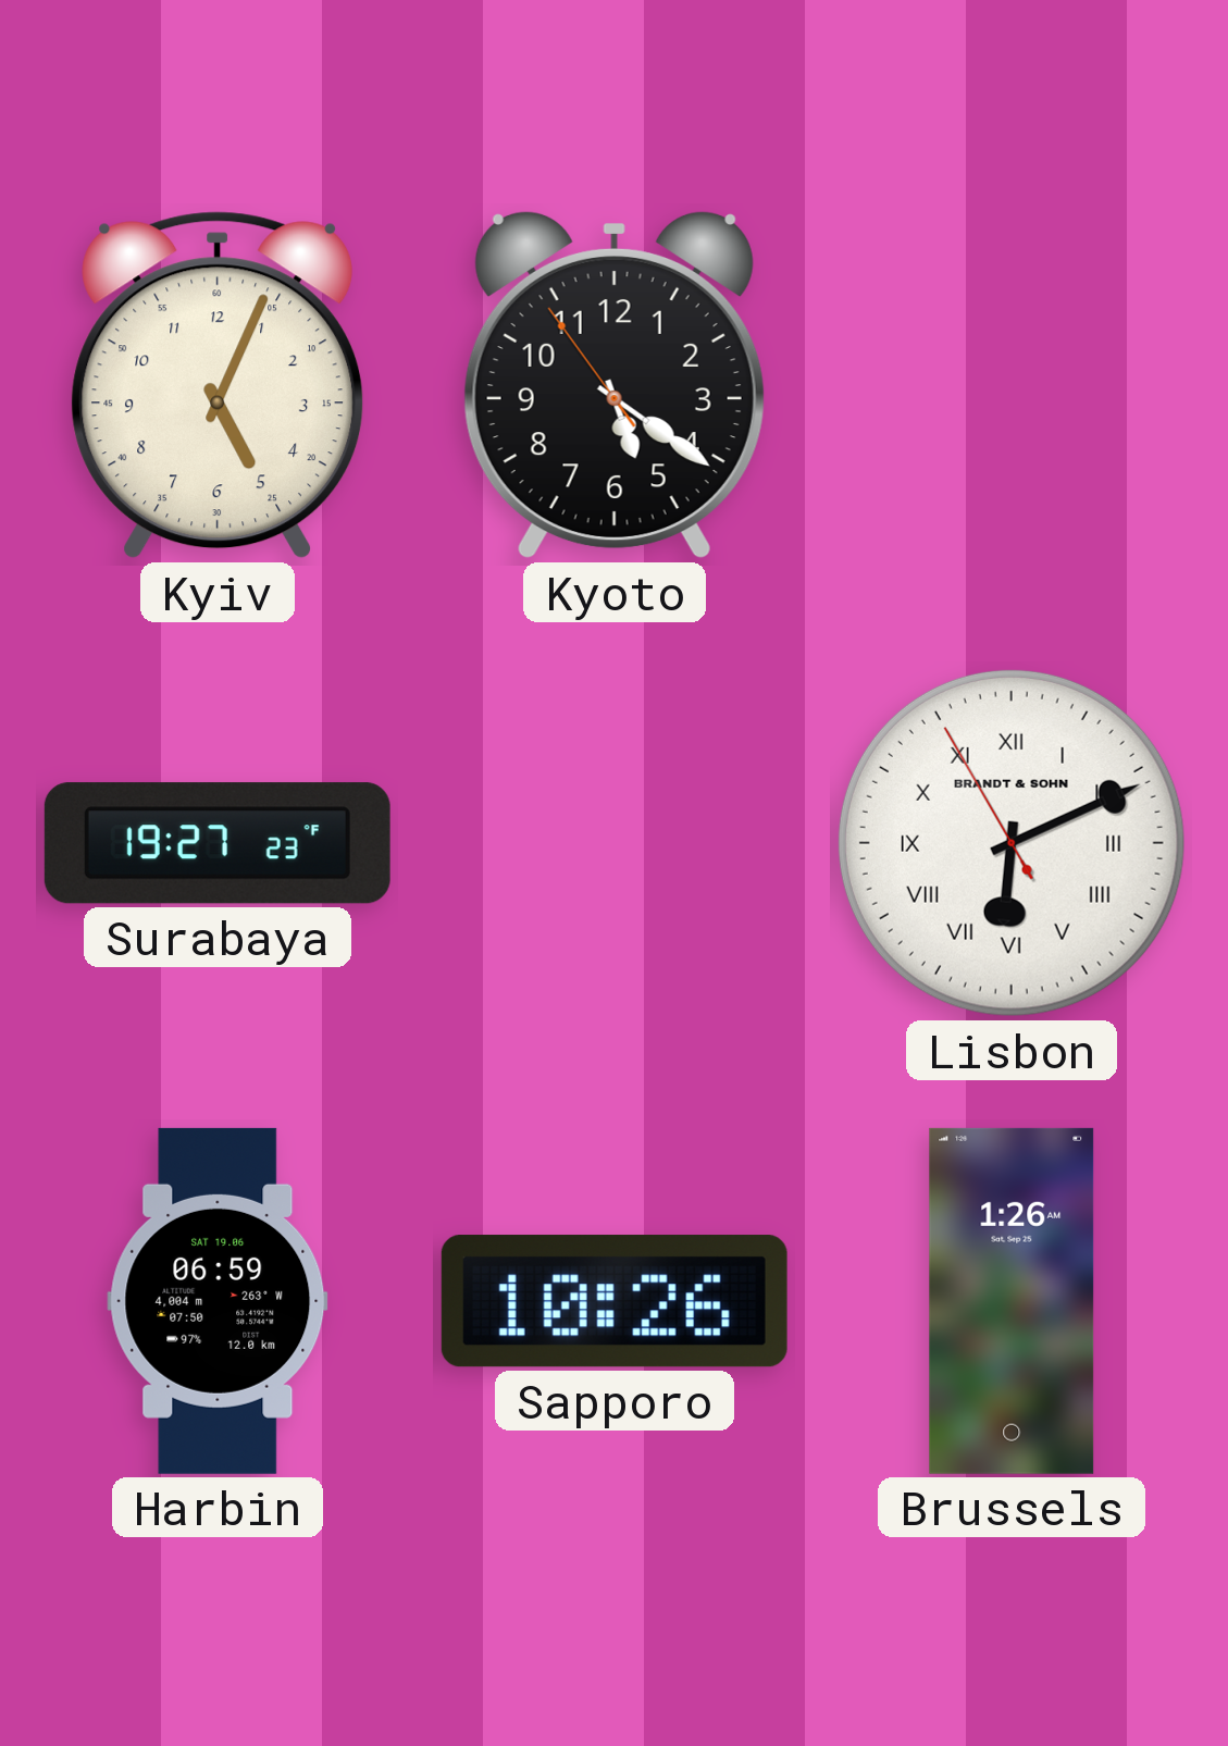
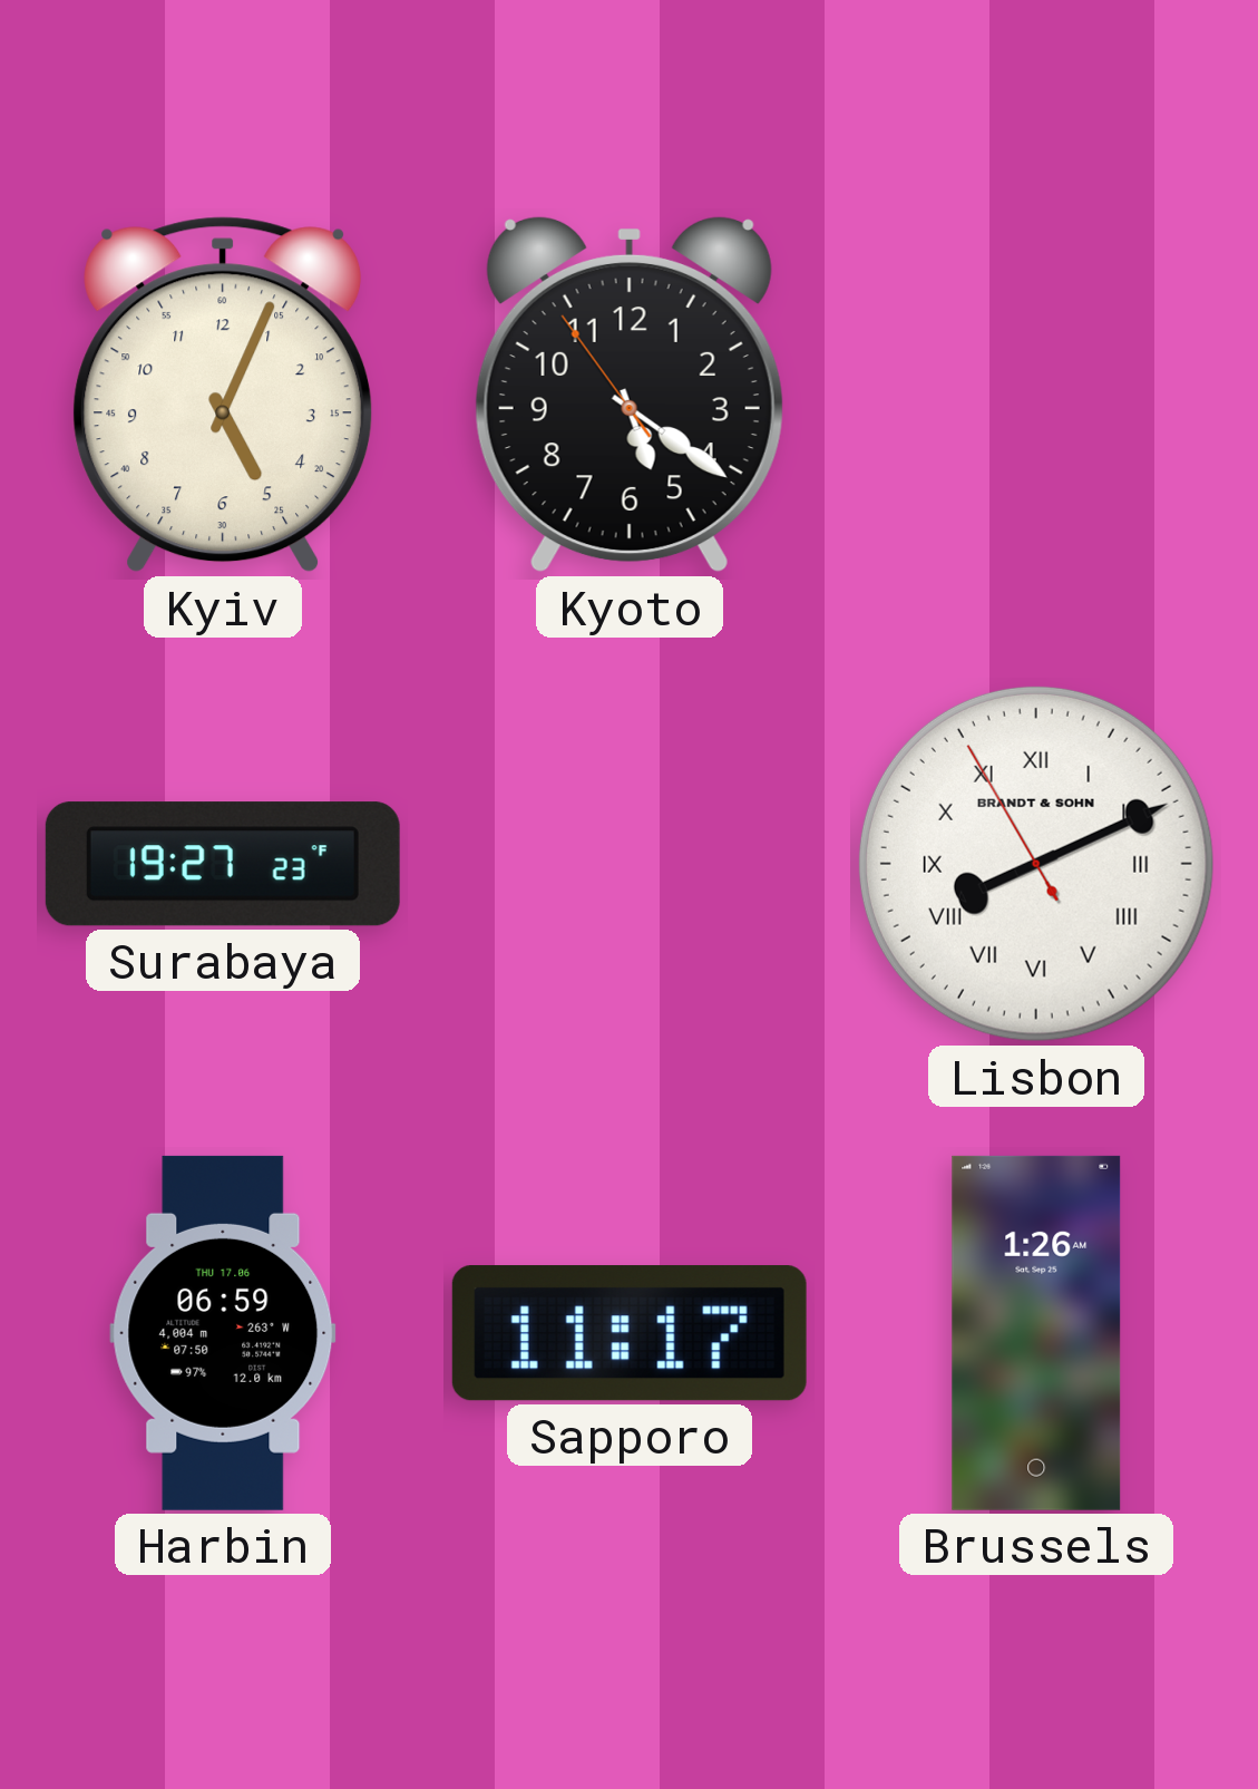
Lisbon: 6:10 -> 8:10 (1036, 864)
Harbin date: SAT 19.06 -> THU 17.06 (223, 1333)
Sapporo: 10:26 -> 11:17 (630, 1333)
